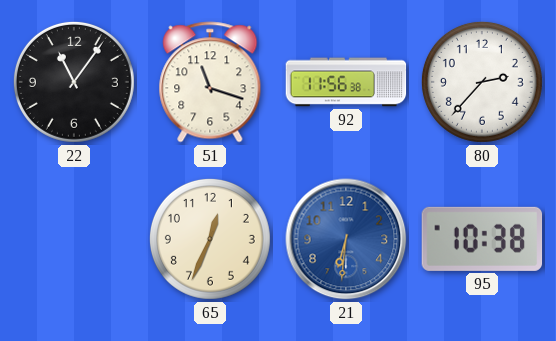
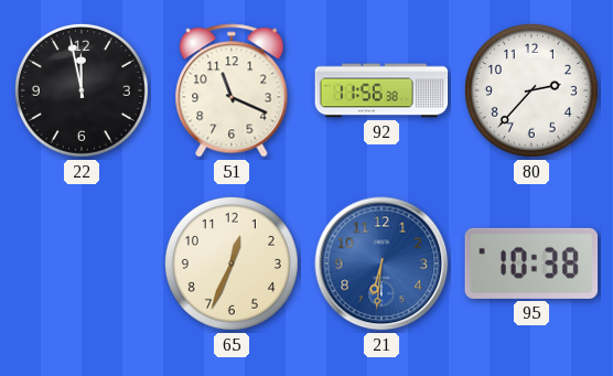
22: 11:06 -> 11:58 (82, 90)
51: 11:18 -> 11:19 (232, 90)
